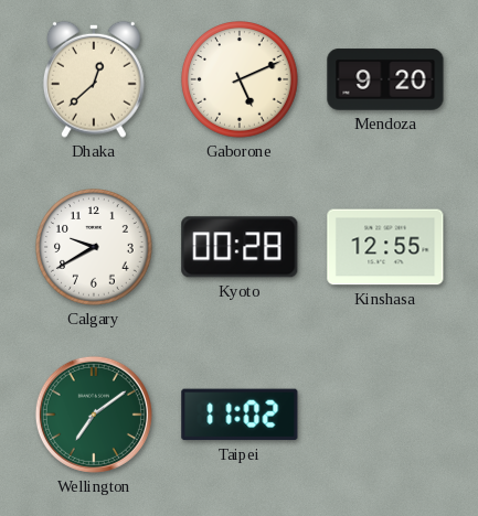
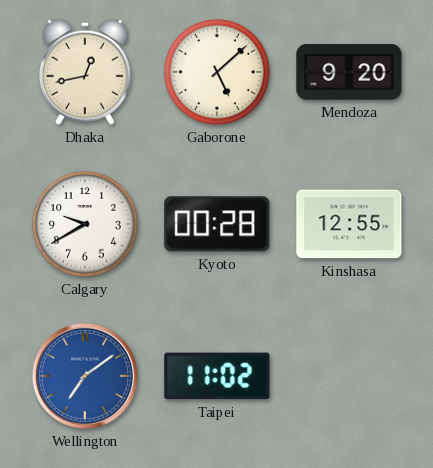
Dhaka: 12:38 -> 12:43 (85, 72)
Gaborone: 5:11 -> 5:08 (217, 72)
Wellington dial: green -> blue (85, 376)
